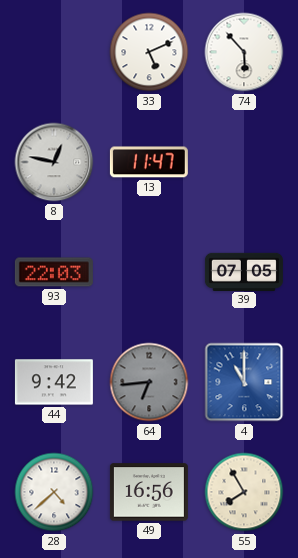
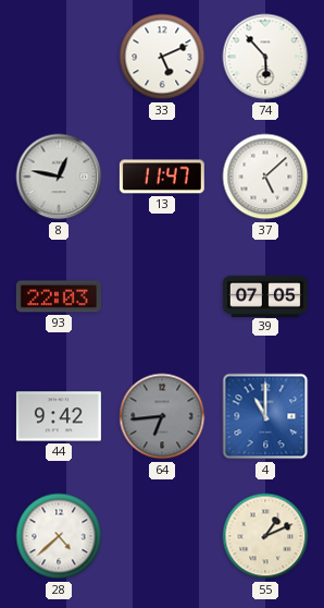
37: none -> 5:08 (265, 177)
49: 16:56 -> none (149, 492)
55: 7:55 -> 1:11 (265, 536)
